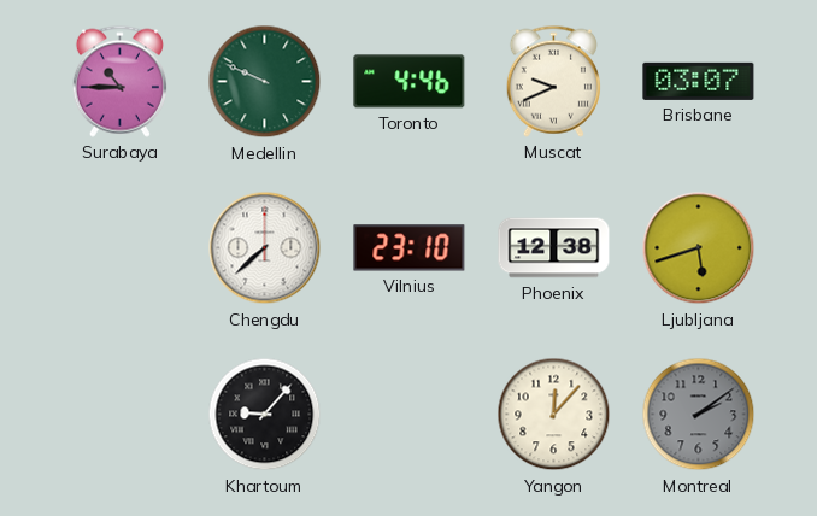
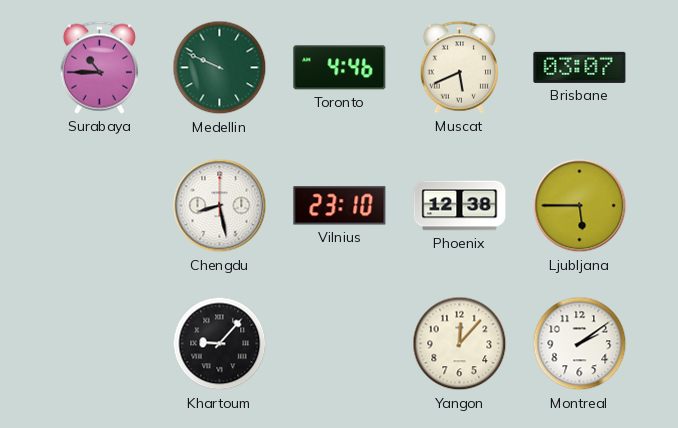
Muscat: 9:41 -> 5:41 (459, 67)
Chengdu: 7:38 -> 8:28 (220, 206)
Ljubljana: 5:42 -> 5:45 (580, 206)
Montreal dial: grey -> white (580, 344)
